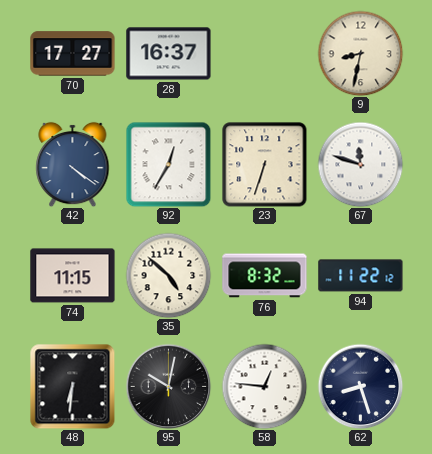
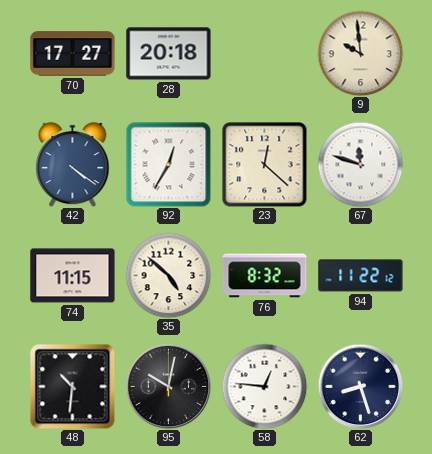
28: 16:37 -> 20:18 (169, 54)
9: 8:32 -> 9:59 (360, 53)
23: 6:33 -> 12:22 (265, 165)
48: 6:31 -> 10:31 (72, 386)
